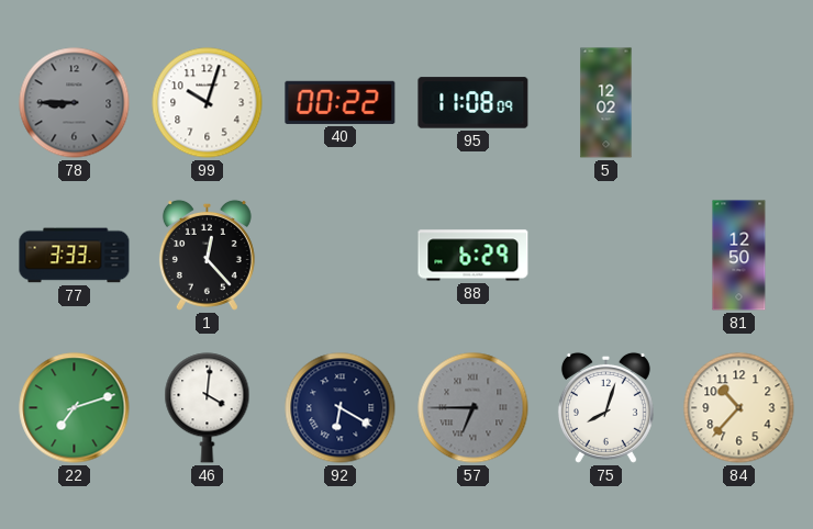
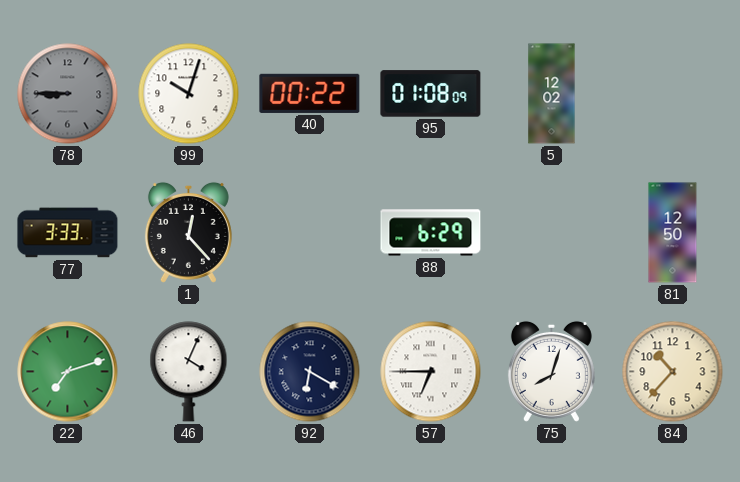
95: 11:08 -> 01:08 (431, 94)
46: 4:01 -> 4:04 (189, 372)
57 dial: grey -> white (431, 372)
